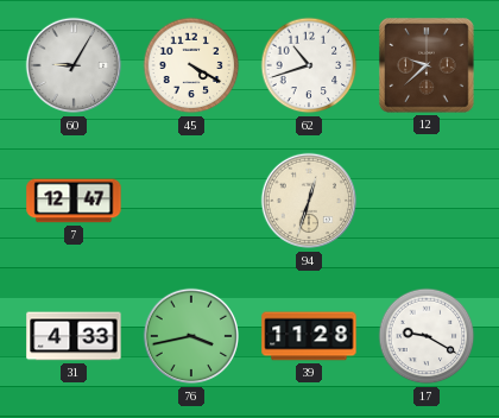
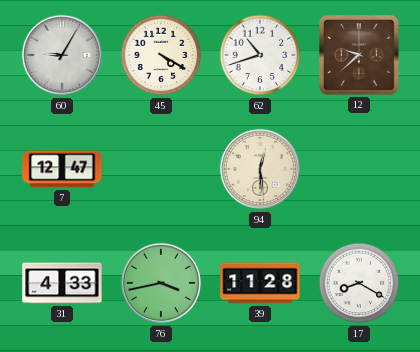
94: 12:33 -> 12:29 (260, 169)
17: 9:20 -> 8:20 (359, 283)
